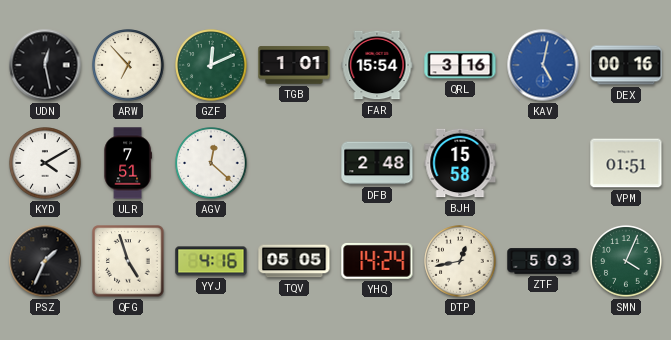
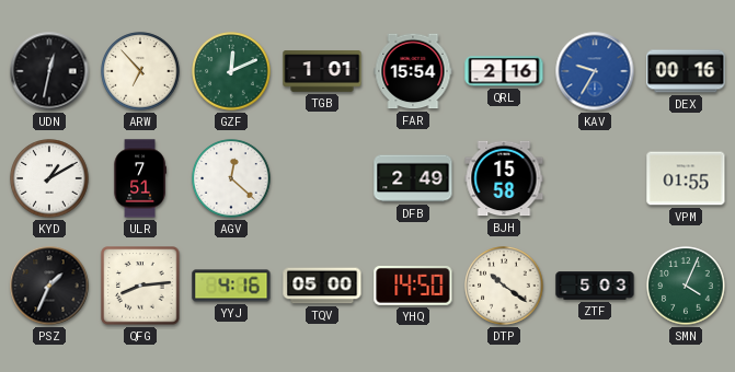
UDN: 12:28 -> 12:32 (49, 71)
QRL: 3:16 -> 2:16 (504, 71)
KAV: 5:02 -> 9:35 (595, 71)
KYD: 4:10 -> 1:10 (49, 178)
DFB: 2:48 -> 2:49 (413, 178)
VPM: 01:51 -> 01:55 (686, 178)
QFG: 4:57 -> 8:14 (140, 286)
TQV: 05:05 -> 05:00 (322, 286)
YHQ: 14:24 -> 14:50 (413, 286)
DTP: 12:43 -> 10:21 (504, 286)
